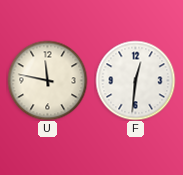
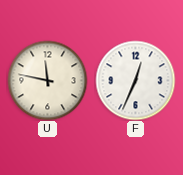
F: 12:31 -> 12:34 (135, 80)
